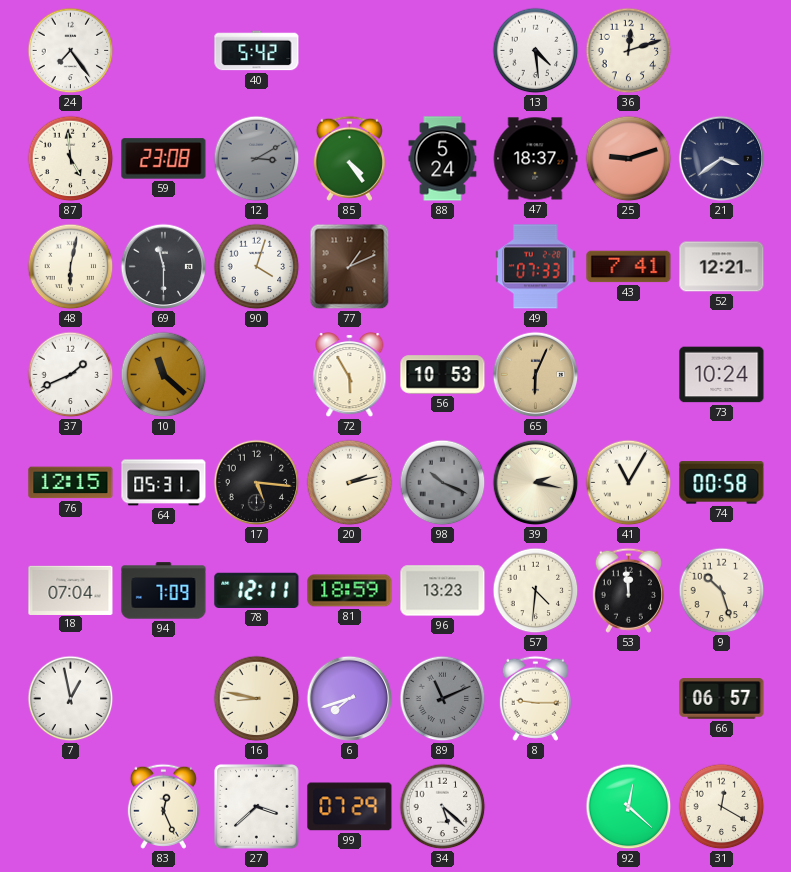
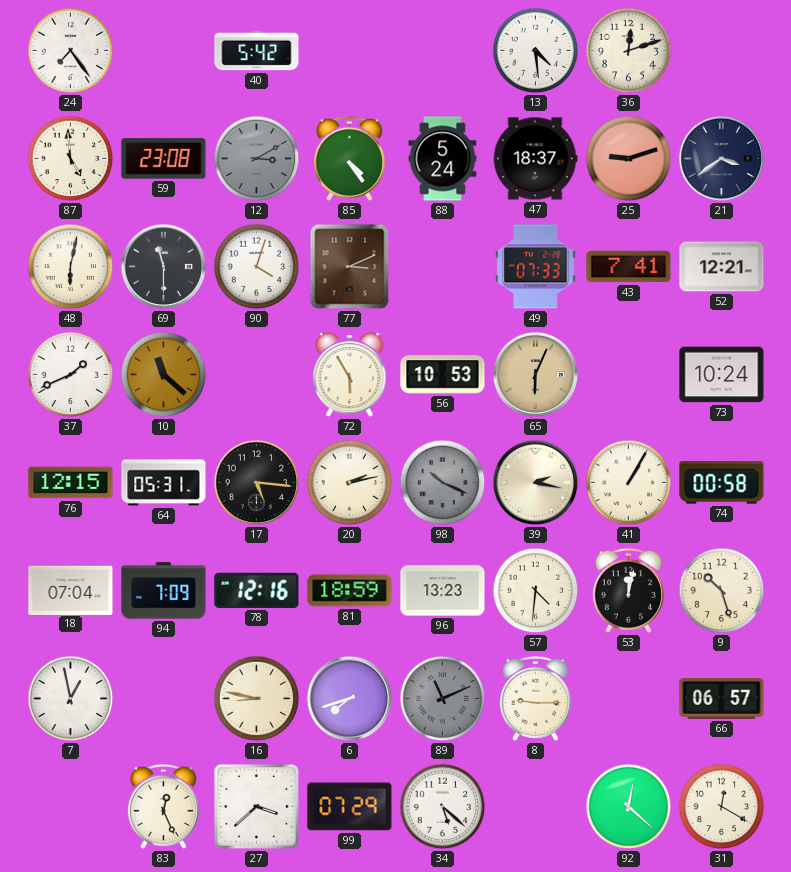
77: 1:11 -> 3:11 (350, 267)
41: 11:05 -> 1:05 (629, 483)
78: 12:11 -> 12:16 (257, 590)
53: 11:59 -> 12:02 (628, 590)
